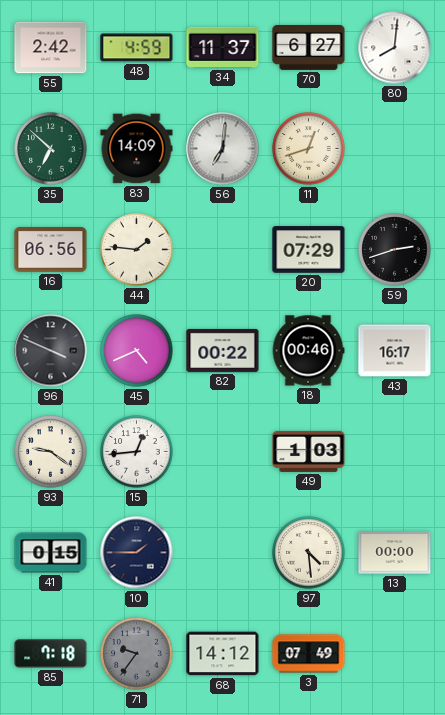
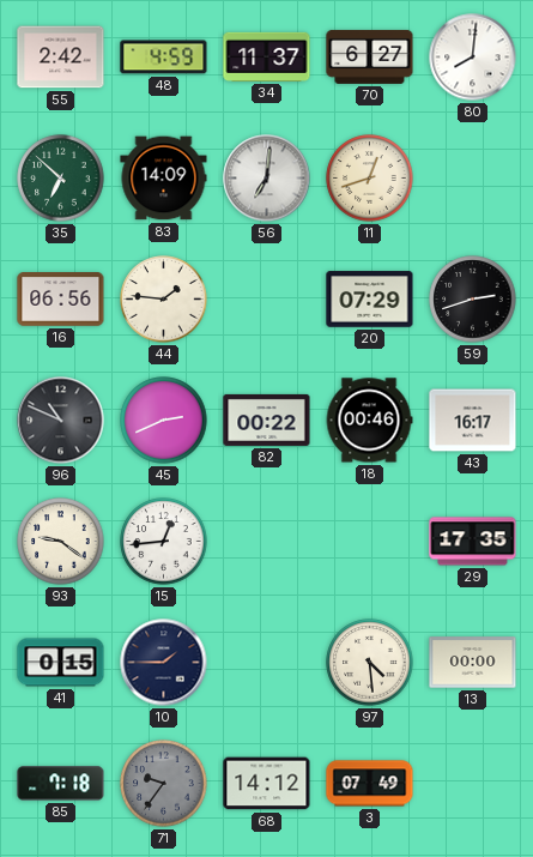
96: 3:49 -> 10:49 (61, 421)
45: 4:41 -> 2:41 (164, 421)
49: 1:03 -> none (309, 451)
29: none -> 17:35 (473, 542)
